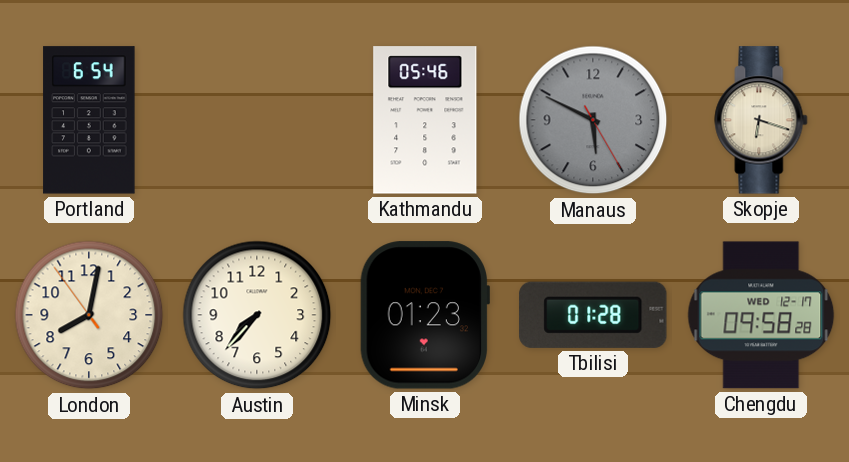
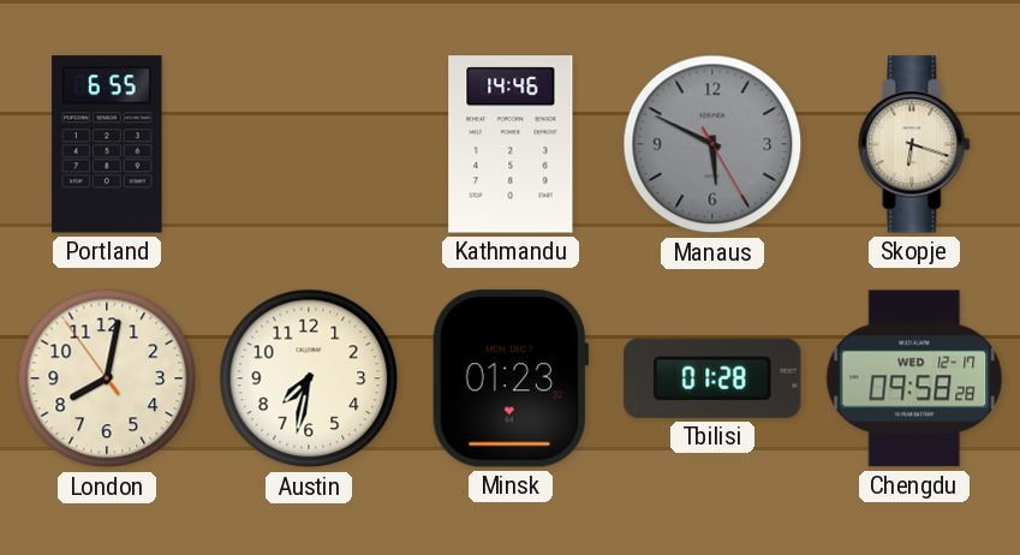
Portland: 6:54 -> 6:55 (107, 144)
Kathmandu: 05:46 -> 14:46 (511, 144)
Austin: 7:37 -> 7:32 (309, 378)
